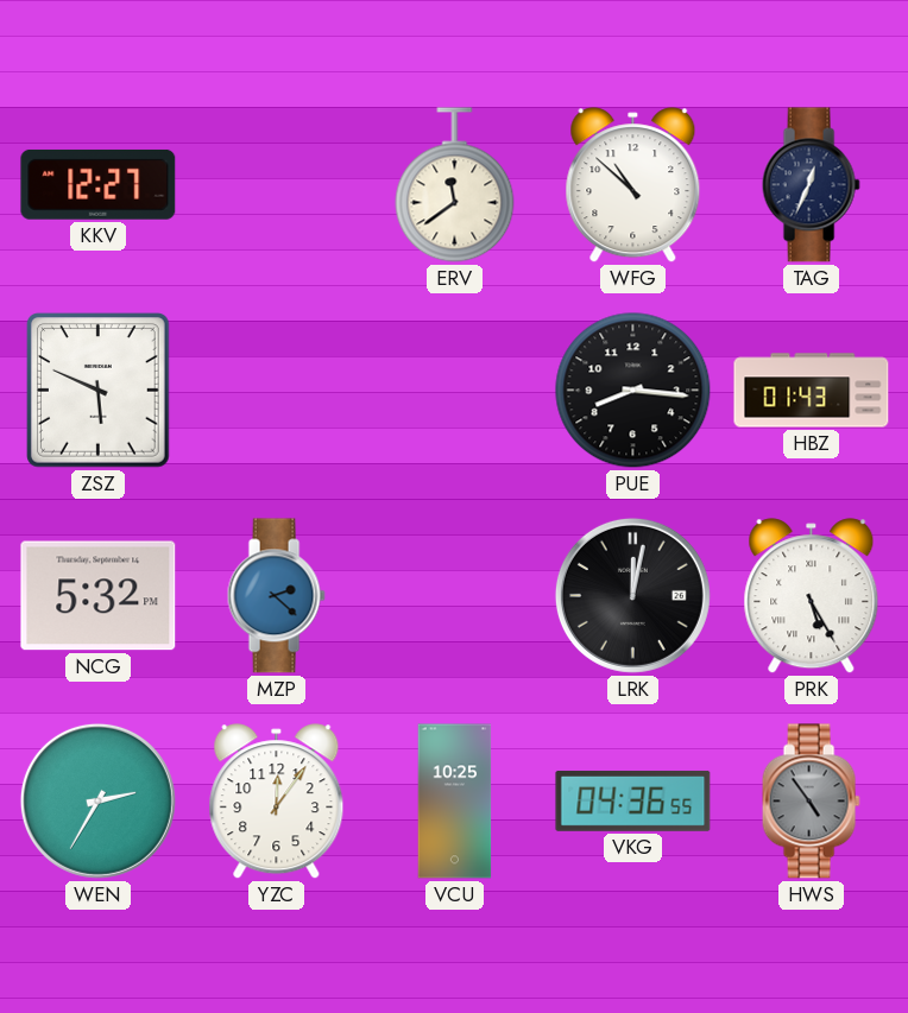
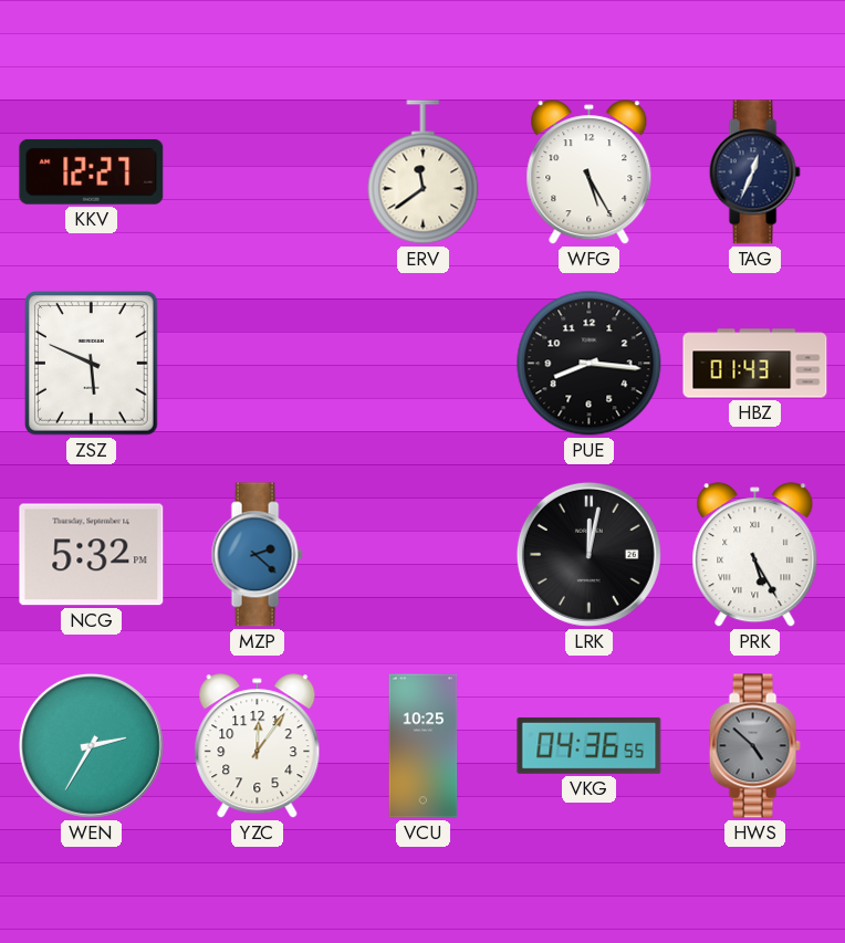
WFG: 10:52 -> 5:25 (590, 172)
HWS: 4:54 -> 4:52 (754, 746)
